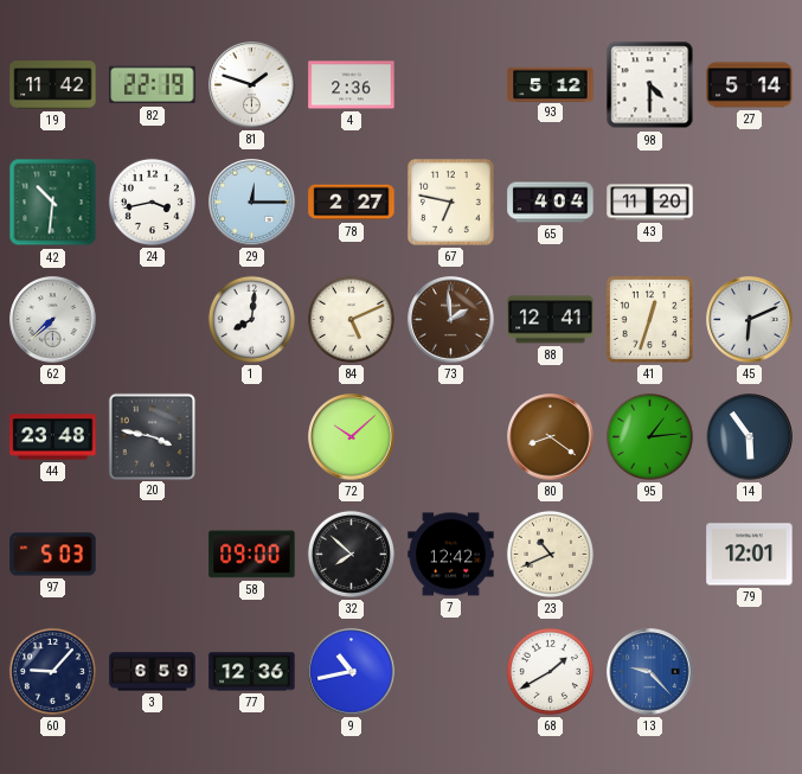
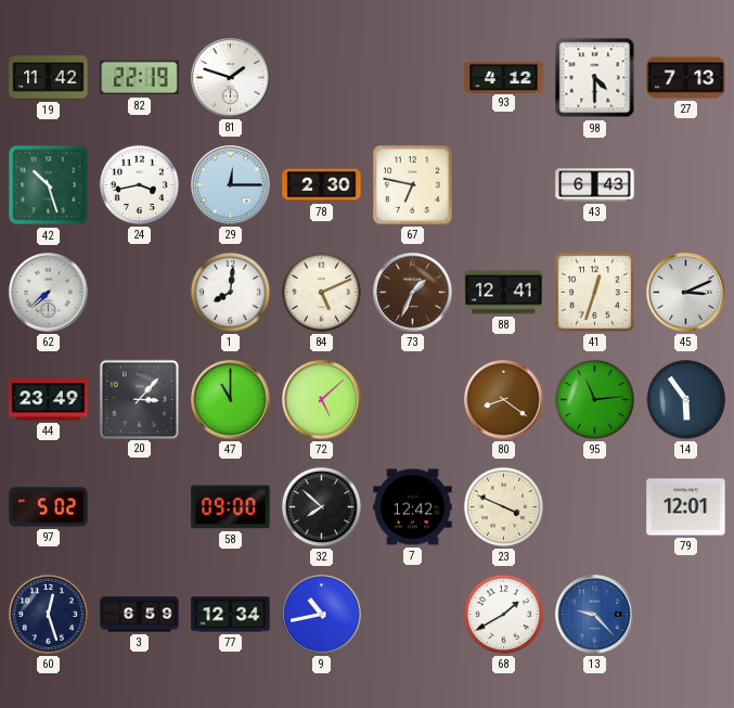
4: 2:36 -> none (352, 85)
93: 5:12 -> 4:12 (504, 77)
27: 5:14 -> 7:13 (686, 78)
42: 10:31 -> 10:27 (49, 185)
78: 2:27 -> 2:30 (322, 185)
65: 4:04 -> none (551, 203)
43: 11:20 -> 6:43 (595, 185)
73: 1:59 -> 1:34 (413, 293)
45: 6:11 -> 3:11 (686, 293)
44: 23:48 -> 23:49 (49, 400)
20: 3:47 -> 3:07 (139, 399)
47: none -> 11:00 (231, 400)
72: 10:08 -> 5:08 (322, 400)
95: 1:14 -> 11:14 (594, 399)
97: 5:03 -> 5:02 (49, 507)
23: 10:41 -> 3:49 (503, 506)
60: 9:07 -> 12:27 (48, 614)
77: 12:36 -> 12:34 (231, 615)
